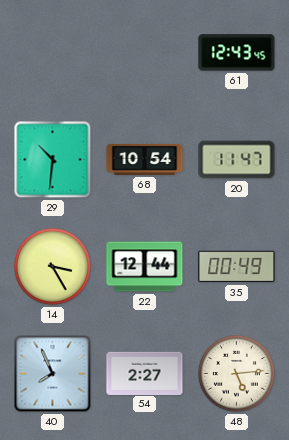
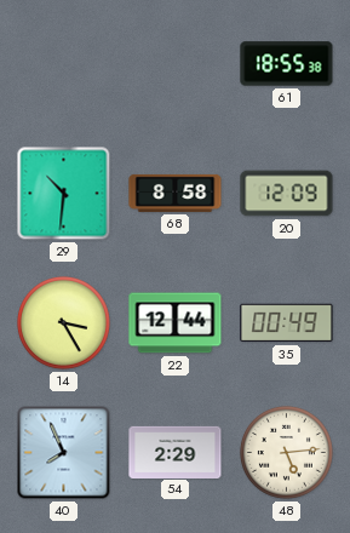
61: 12:43 -> 18:55 (287, 64)
68: 10:54 -> 8:58 (176, 193)
20: 11:47 -> 12:09 (287, 194)
54: 2:27 -> 2:29 (176, 452)
